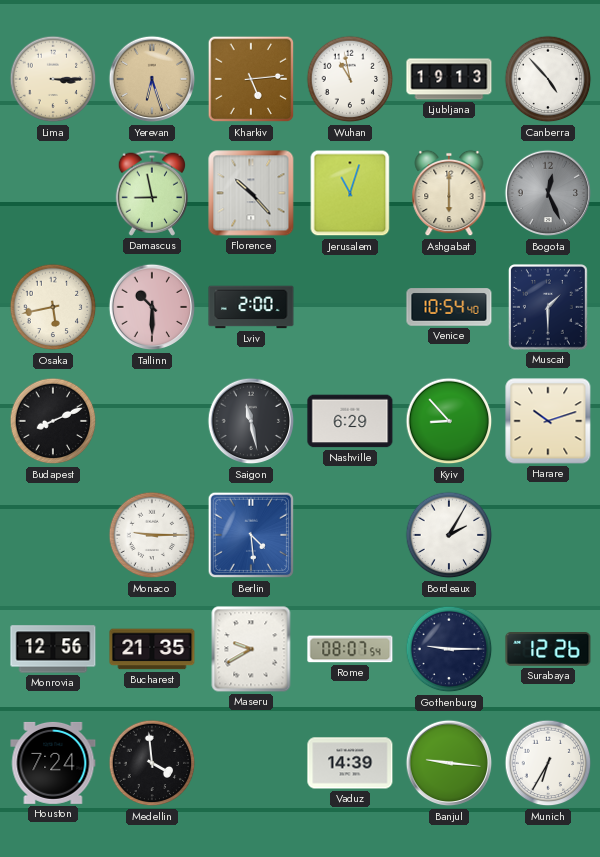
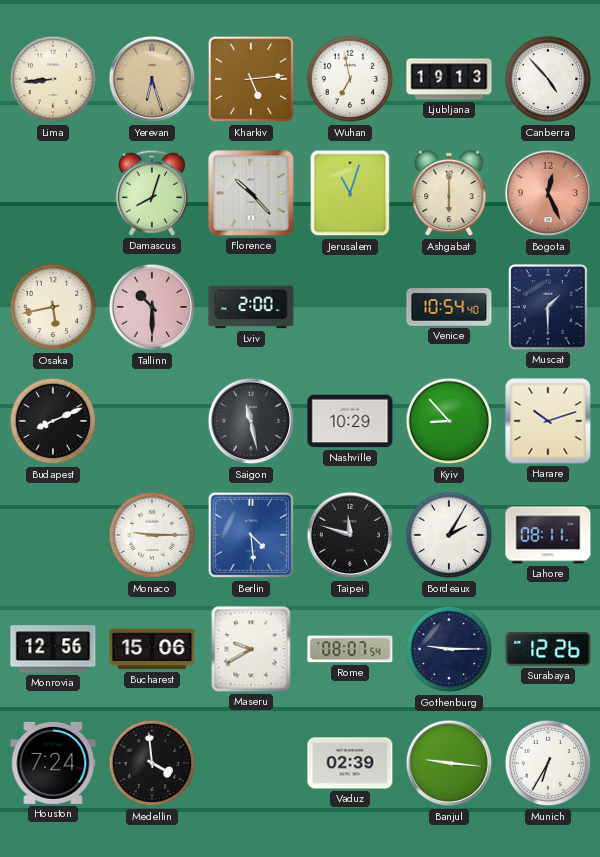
Lima: 3:15 -> 8:44 (53, 79)
Wuhan: 10:58 -> 6:58 (350, 79)
Damascus: 8:58 -> 8:03 (151, 193)
Bogota dial: grey -> salmon (548, 193)
Nashville: 6:29 -> 10:29 (350, 421)
Taipei: none -> 11:48 (350, 535)
Lahore: none -> 08:11 (548, 535)
Bucharest: 21:35 -> 15:06 (152, 649)
Vaduz: 14:39 -> 02:39 (350, 763)
